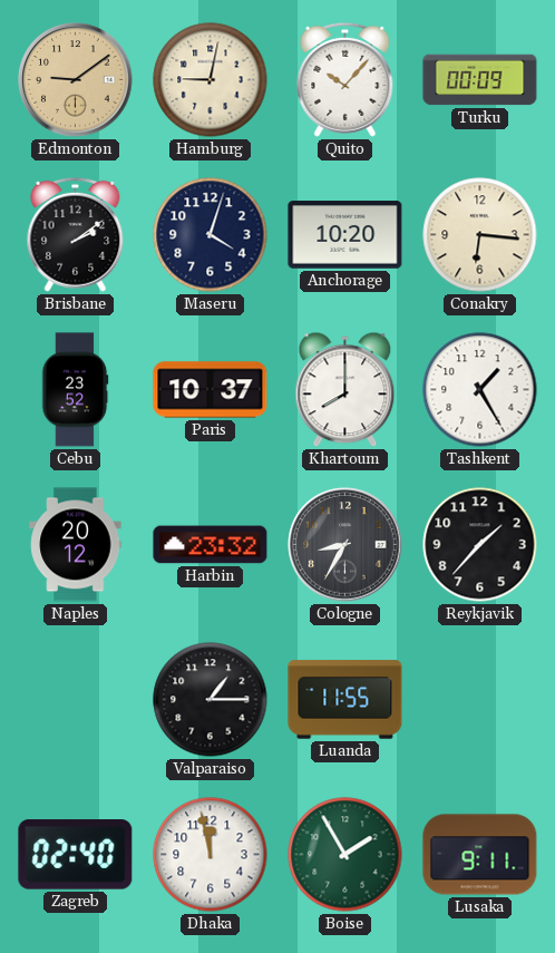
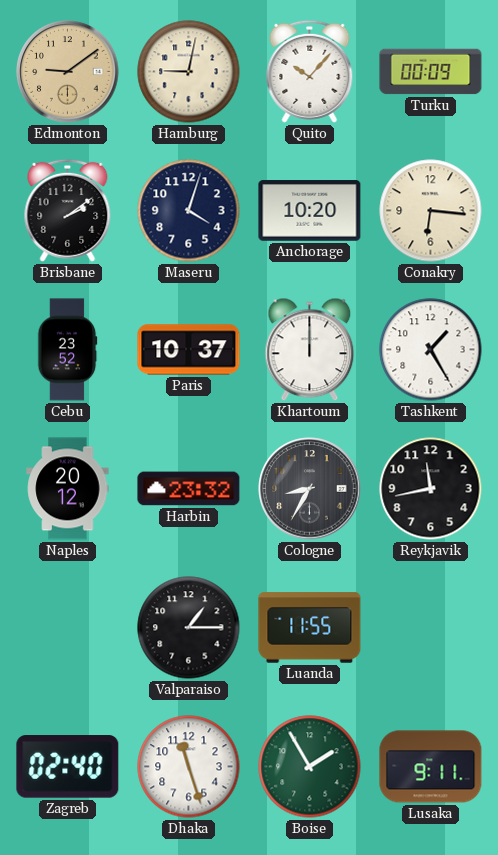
Khartoum: 8:00 -> 12:00 (310, 350)
Reykjavik: 1:37 -> 11:43 (431, 489)
Dhaka: 11:58 -> 11:27 (189, 767)
